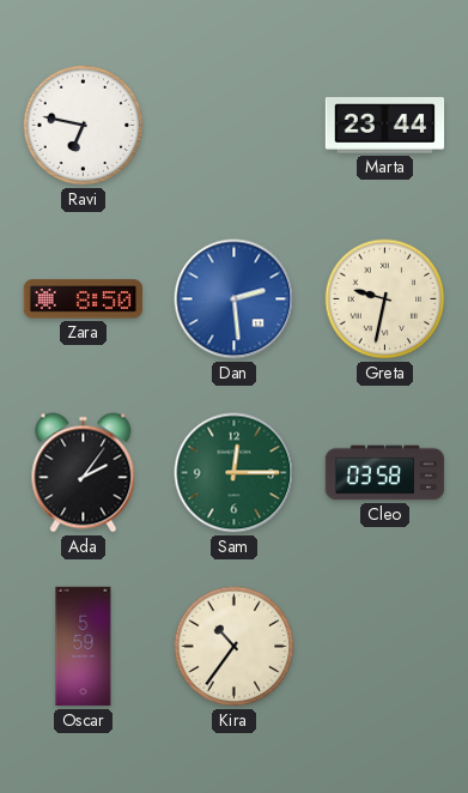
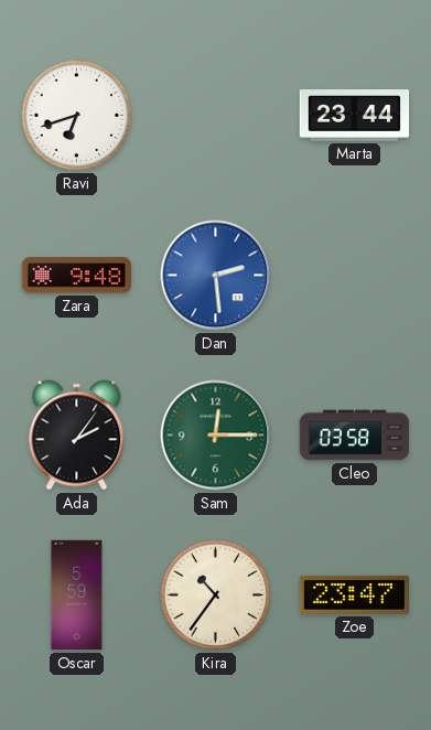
Ravi: 6:47 -> 6:42 (77, 116)
Zara: 8:50 -> 9:48 (77, 276)
Greta: 9:32 -> none (385, 299)
Zoe: none -> 23:47 (354, 594)
